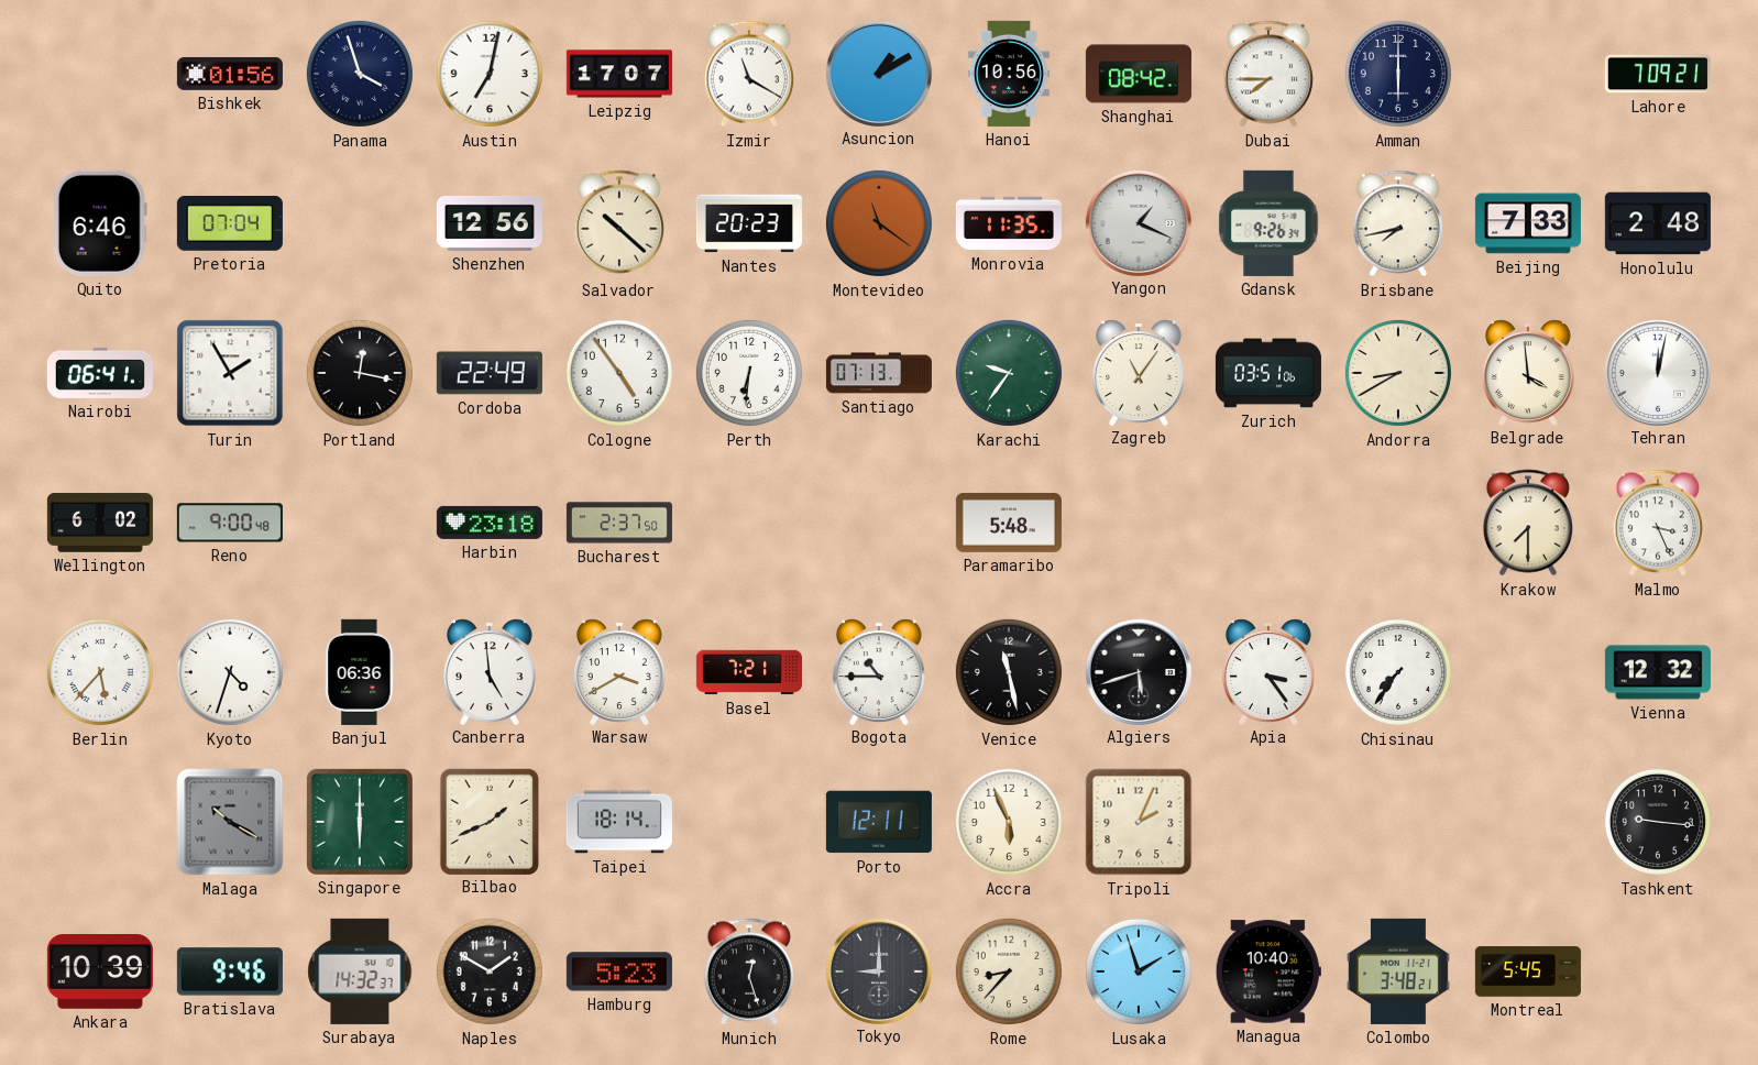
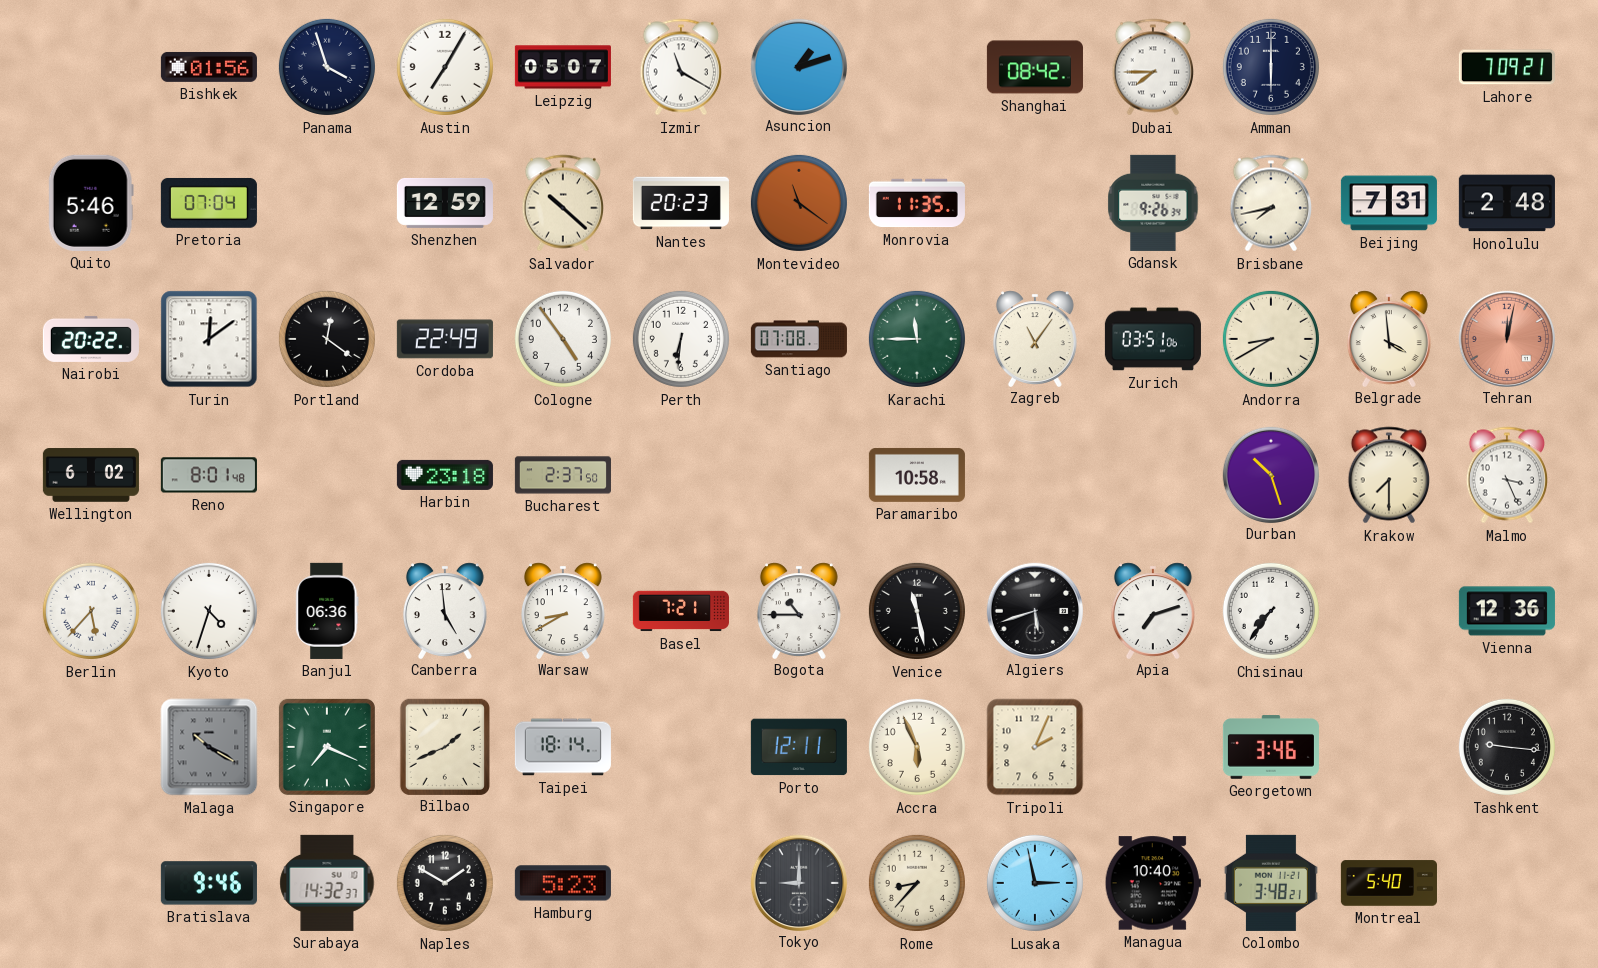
Austin: 7:02 -> 7:05 (445, 67)
Leipzig: 17:07 -> 05:07 (563, 67)
Asuncion: 1:10 -> 1:12 (798, 66)
Hanoi: 10:56 -> none (1009, 74)
Quito: 6:46 -> 5:46 (91, 203)
Shenzhen: 12:56 -> 12:59 (445, 203)
Yangon: 1:19 -> none (1138, 222)
Beijing: 7:33 -> 7:31 (1389, 203)
Nairobi: 06:41 -> 20:22 (91, 339)
Turin: 1:55 -> 12:09 (209, 339)
Portland: 12:17 -> 12:21 (327, 339)
Santiago: 07:13 -> 07:08 (799, 339)
Karachi: 9:36 -> 11:45 (917, 339)
Tehran dial: white -> salmon (1506, 338)
Reno: 9:00 -> 8:01 (209, 475)
Paramaribo: 5:48 -> 10:58 (917, 475)
Durban: none -> 10:27 (1270, 474)
Warsaw: 3:40 -> 8:40 (563, 610)
Apia: 3:24 -> 7:12 (1153, 610)
Vienna: 12:32 -> 12:36 (1507, 611)
Singapore: 6:00 -> 7:19 (327, 747)
Georgetown: none -> 3:46 (1271, 747)
Ankara: 10:39 -> none (100, 973)
Munich: 12:27 -> none (748, 971)
Lusaka: 1:57 -> 2:58 (1035, 883)
Montreal: 5:45 -> 5:40 (1389, 883)
